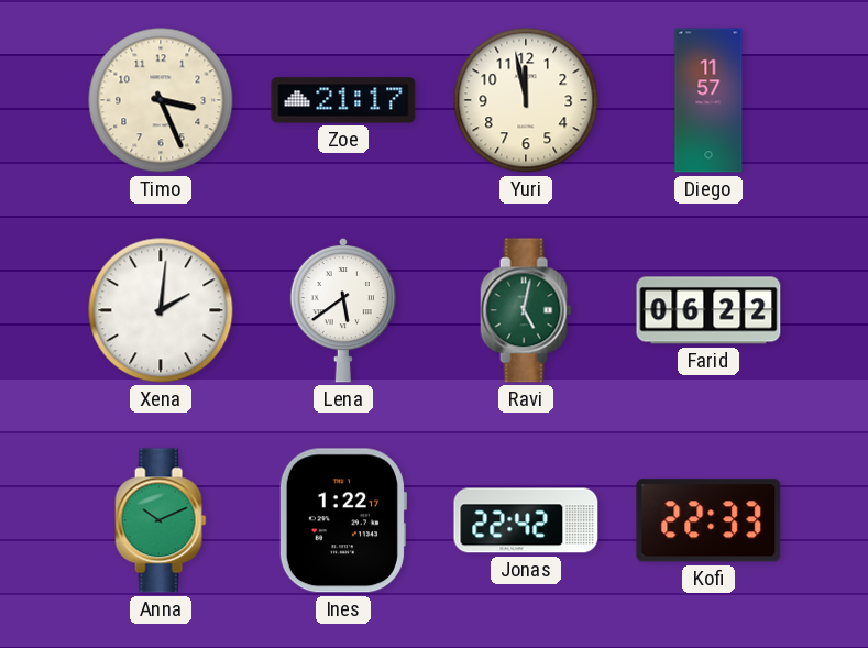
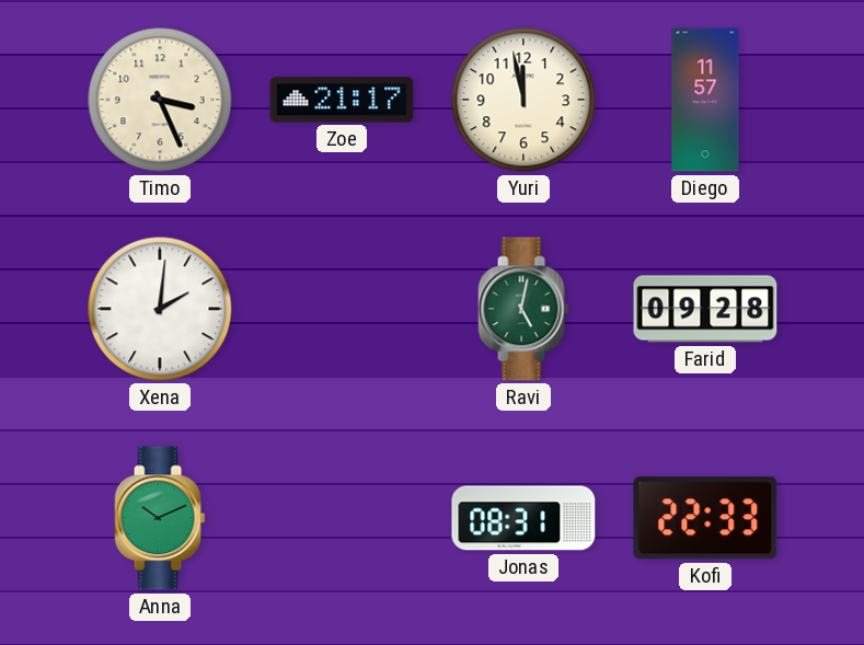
Lena: 5:39 -> none (342, 310)
Farid: 06:22 -> 09:28 (705, 309)
Ines: 1:22 -> none (342, 520)
Jonas: 22:42 -> 08:31 (523, 518)
